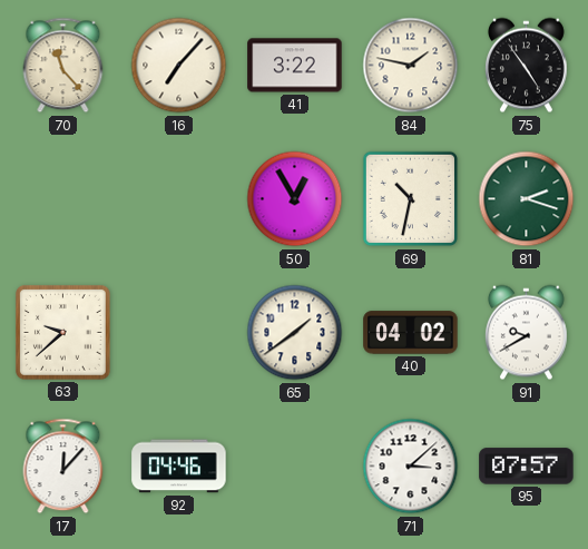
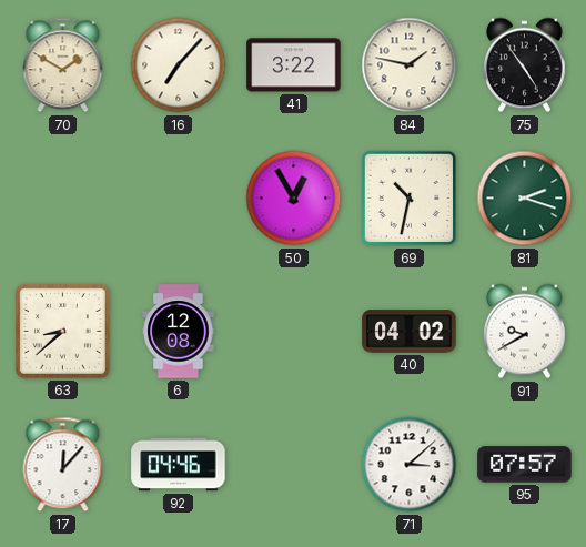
70: 11:23 -> 1:50 (63, 65)
63: 9:38 -> 8:38 (63, 332)
6: none -> 12:08 (179, 332)
65: 1:39 -> none (295, 333)
